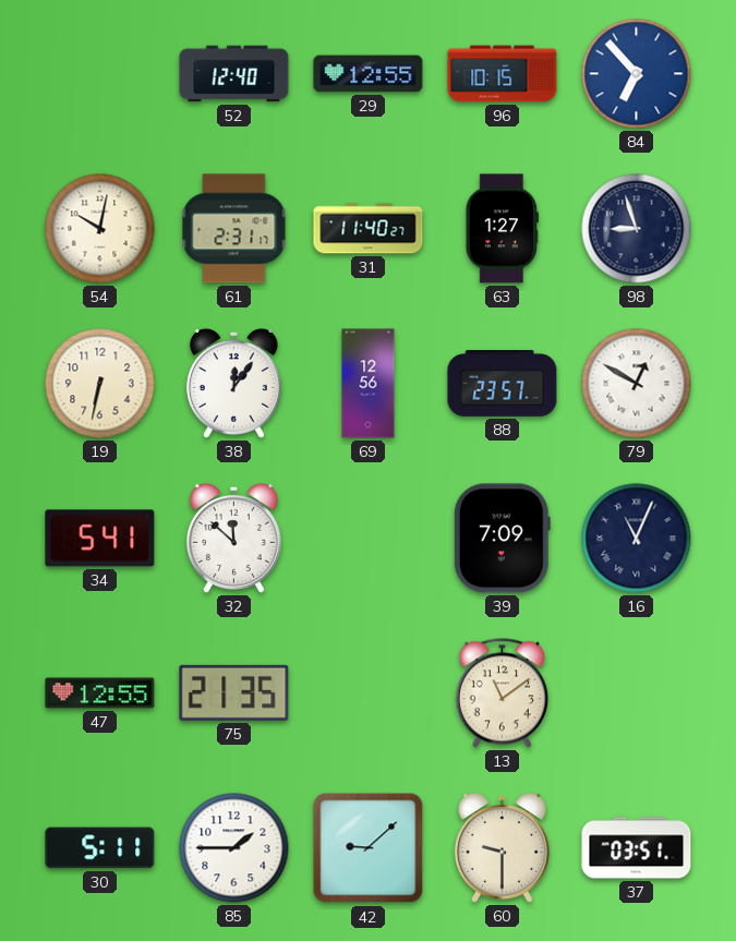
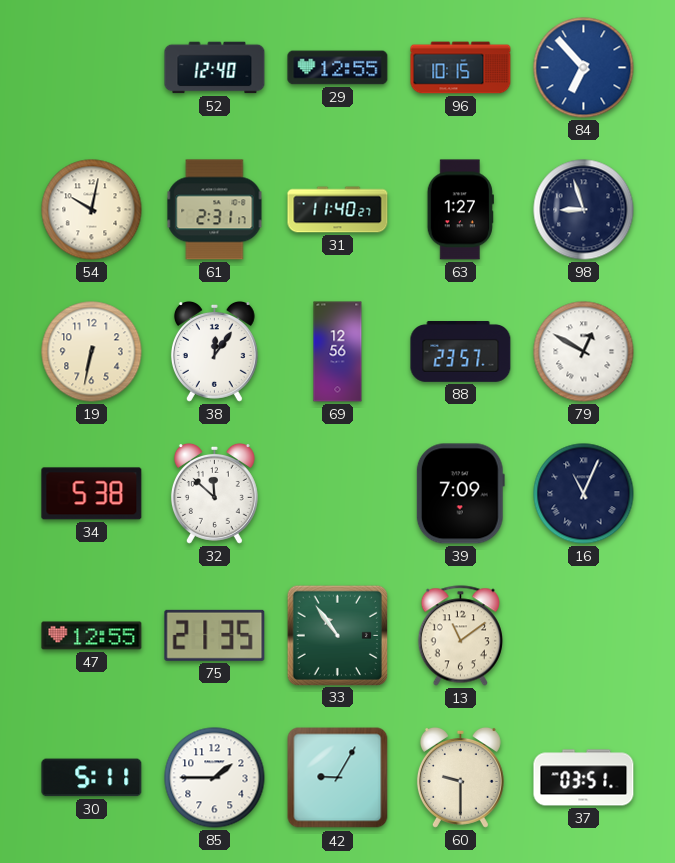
34: 5:41 -> 5:38 (92, 494)
33: none -> 10:54 (337, 635)
42: 9:08 -> 9:05 (338, 778)
